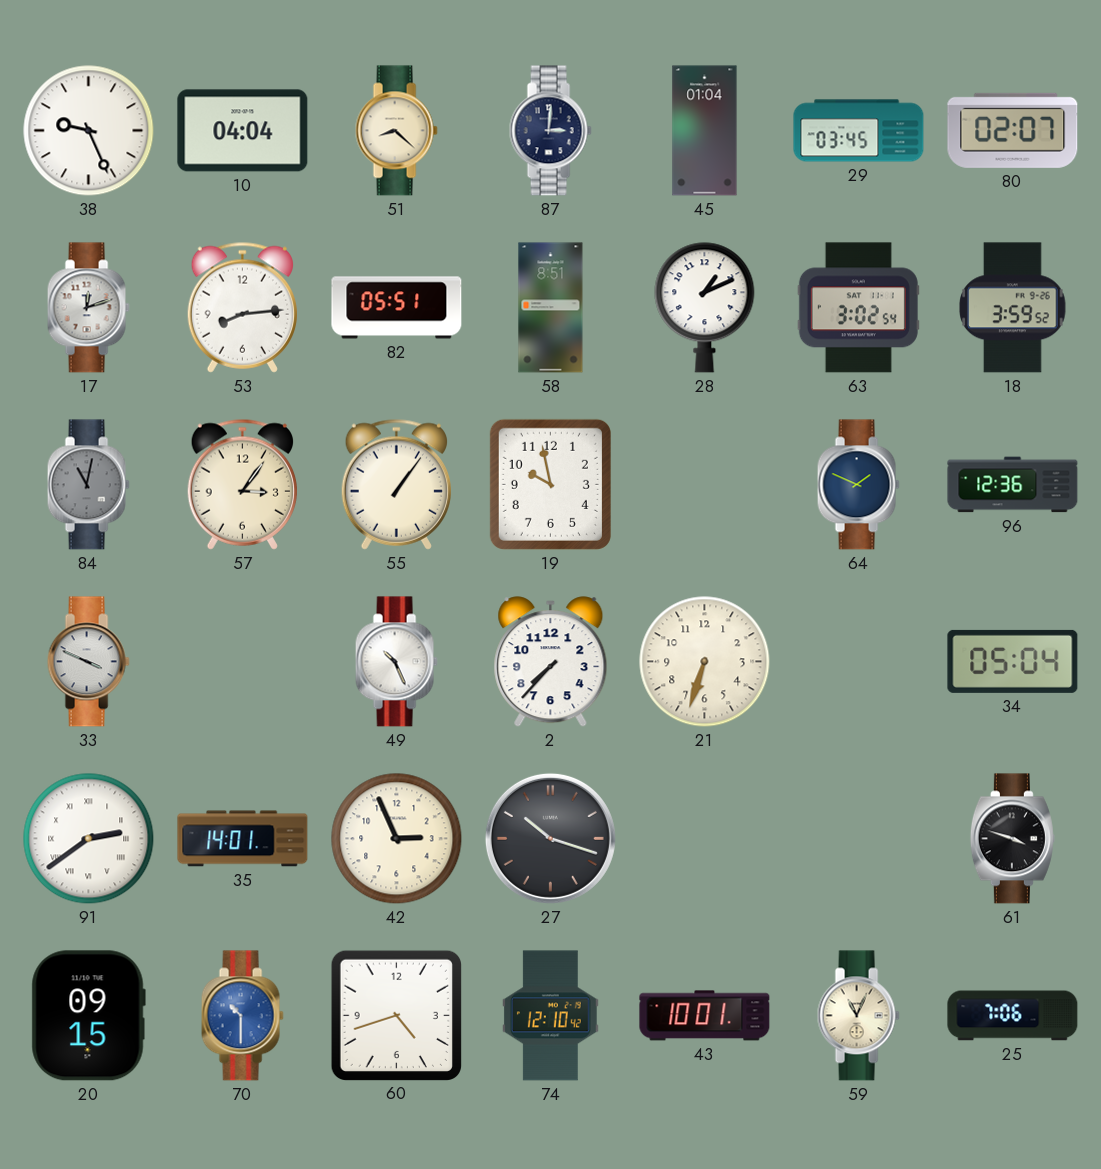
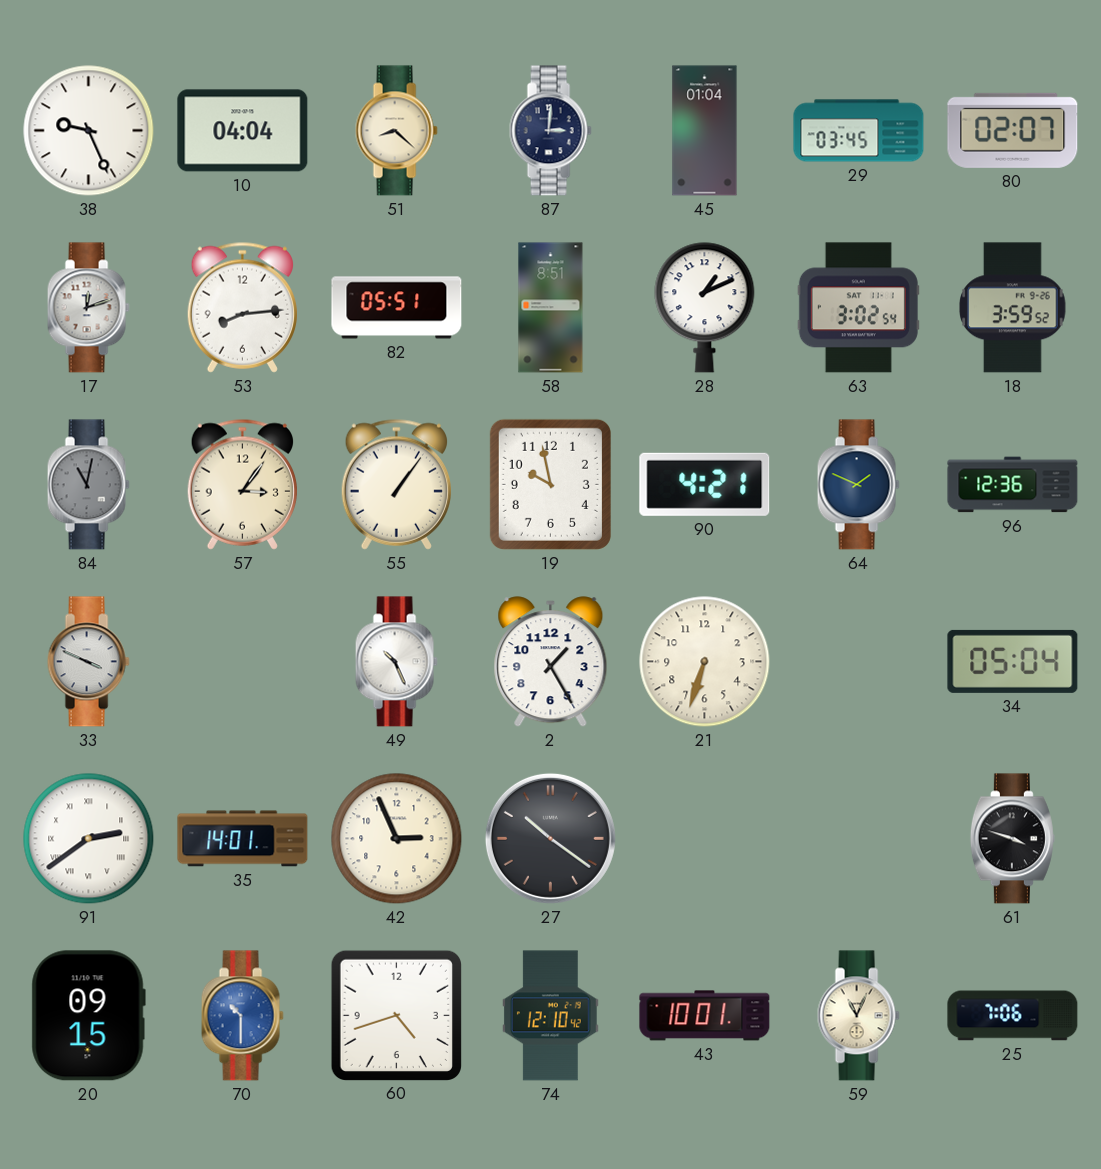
90: none -> 4:21 (705, 484)
2: 7:37 -> 1:25 (551, 662)
27: 10:18 -> 10:21 (550, 838)
